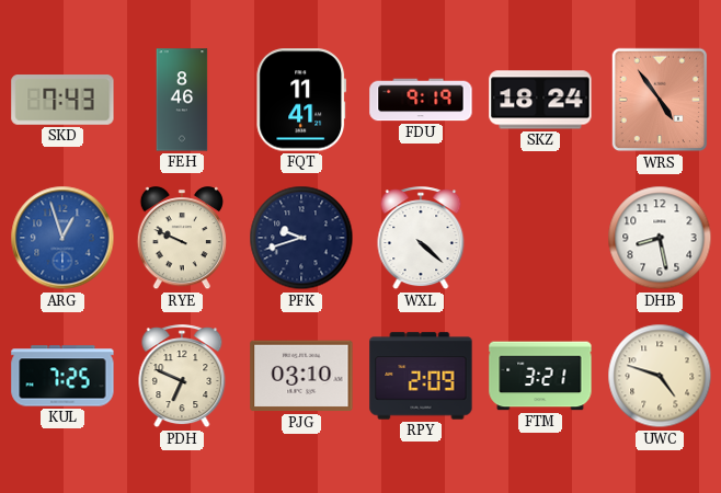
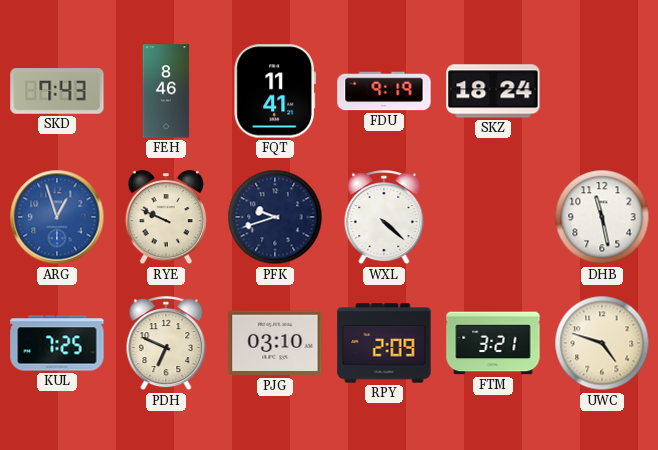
WRS: 4:54 -> none (660, 100)
DHB: 8:28 -> 11:28 (602, 217)
